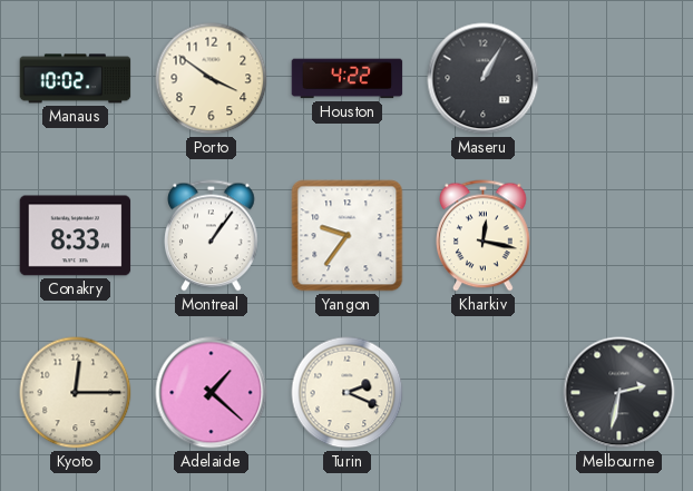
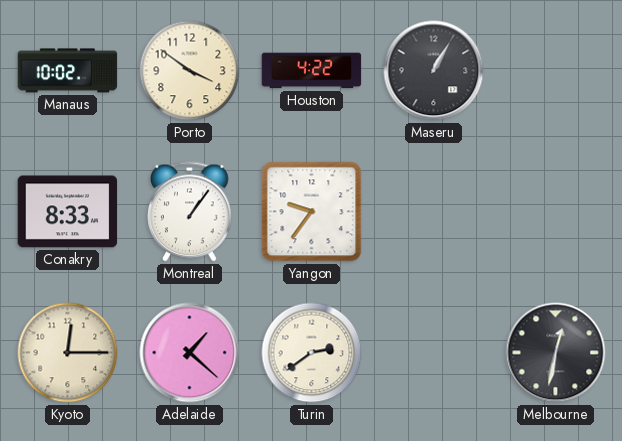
Kharkiv: 12:17 -> none (484, 236)
Turin: 2:19 -> 2:39 (312, 353)
Melbourne: 2:32 -> 12:32 (556, 353)
